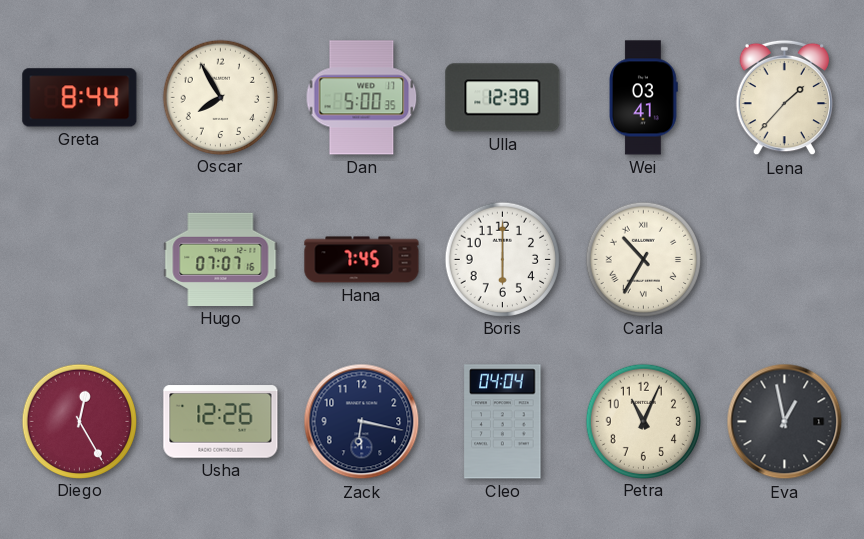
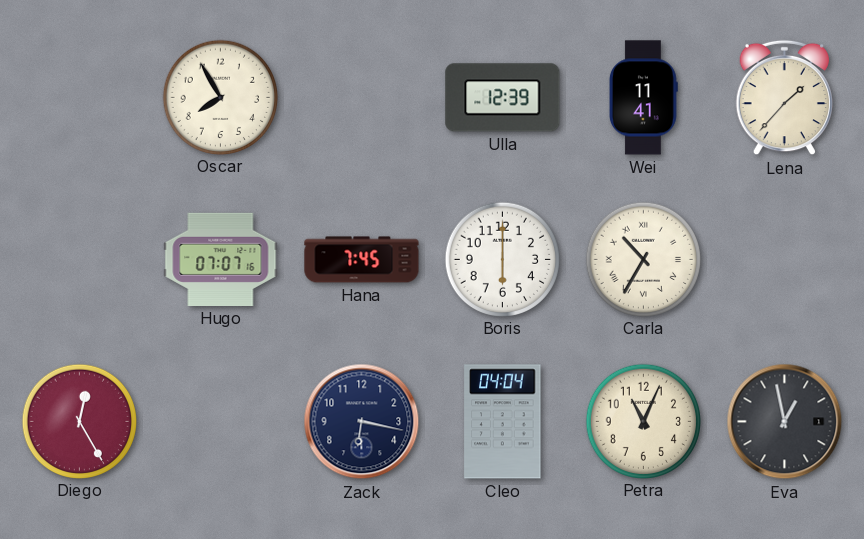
Greta: 8:44 -> none (80, 98)
Dan: 5:00 -> none (362, 98)
Wei: 03:41 -> 11:41 (644, 98)
Usha: 12:26 -> none (221, 422)
